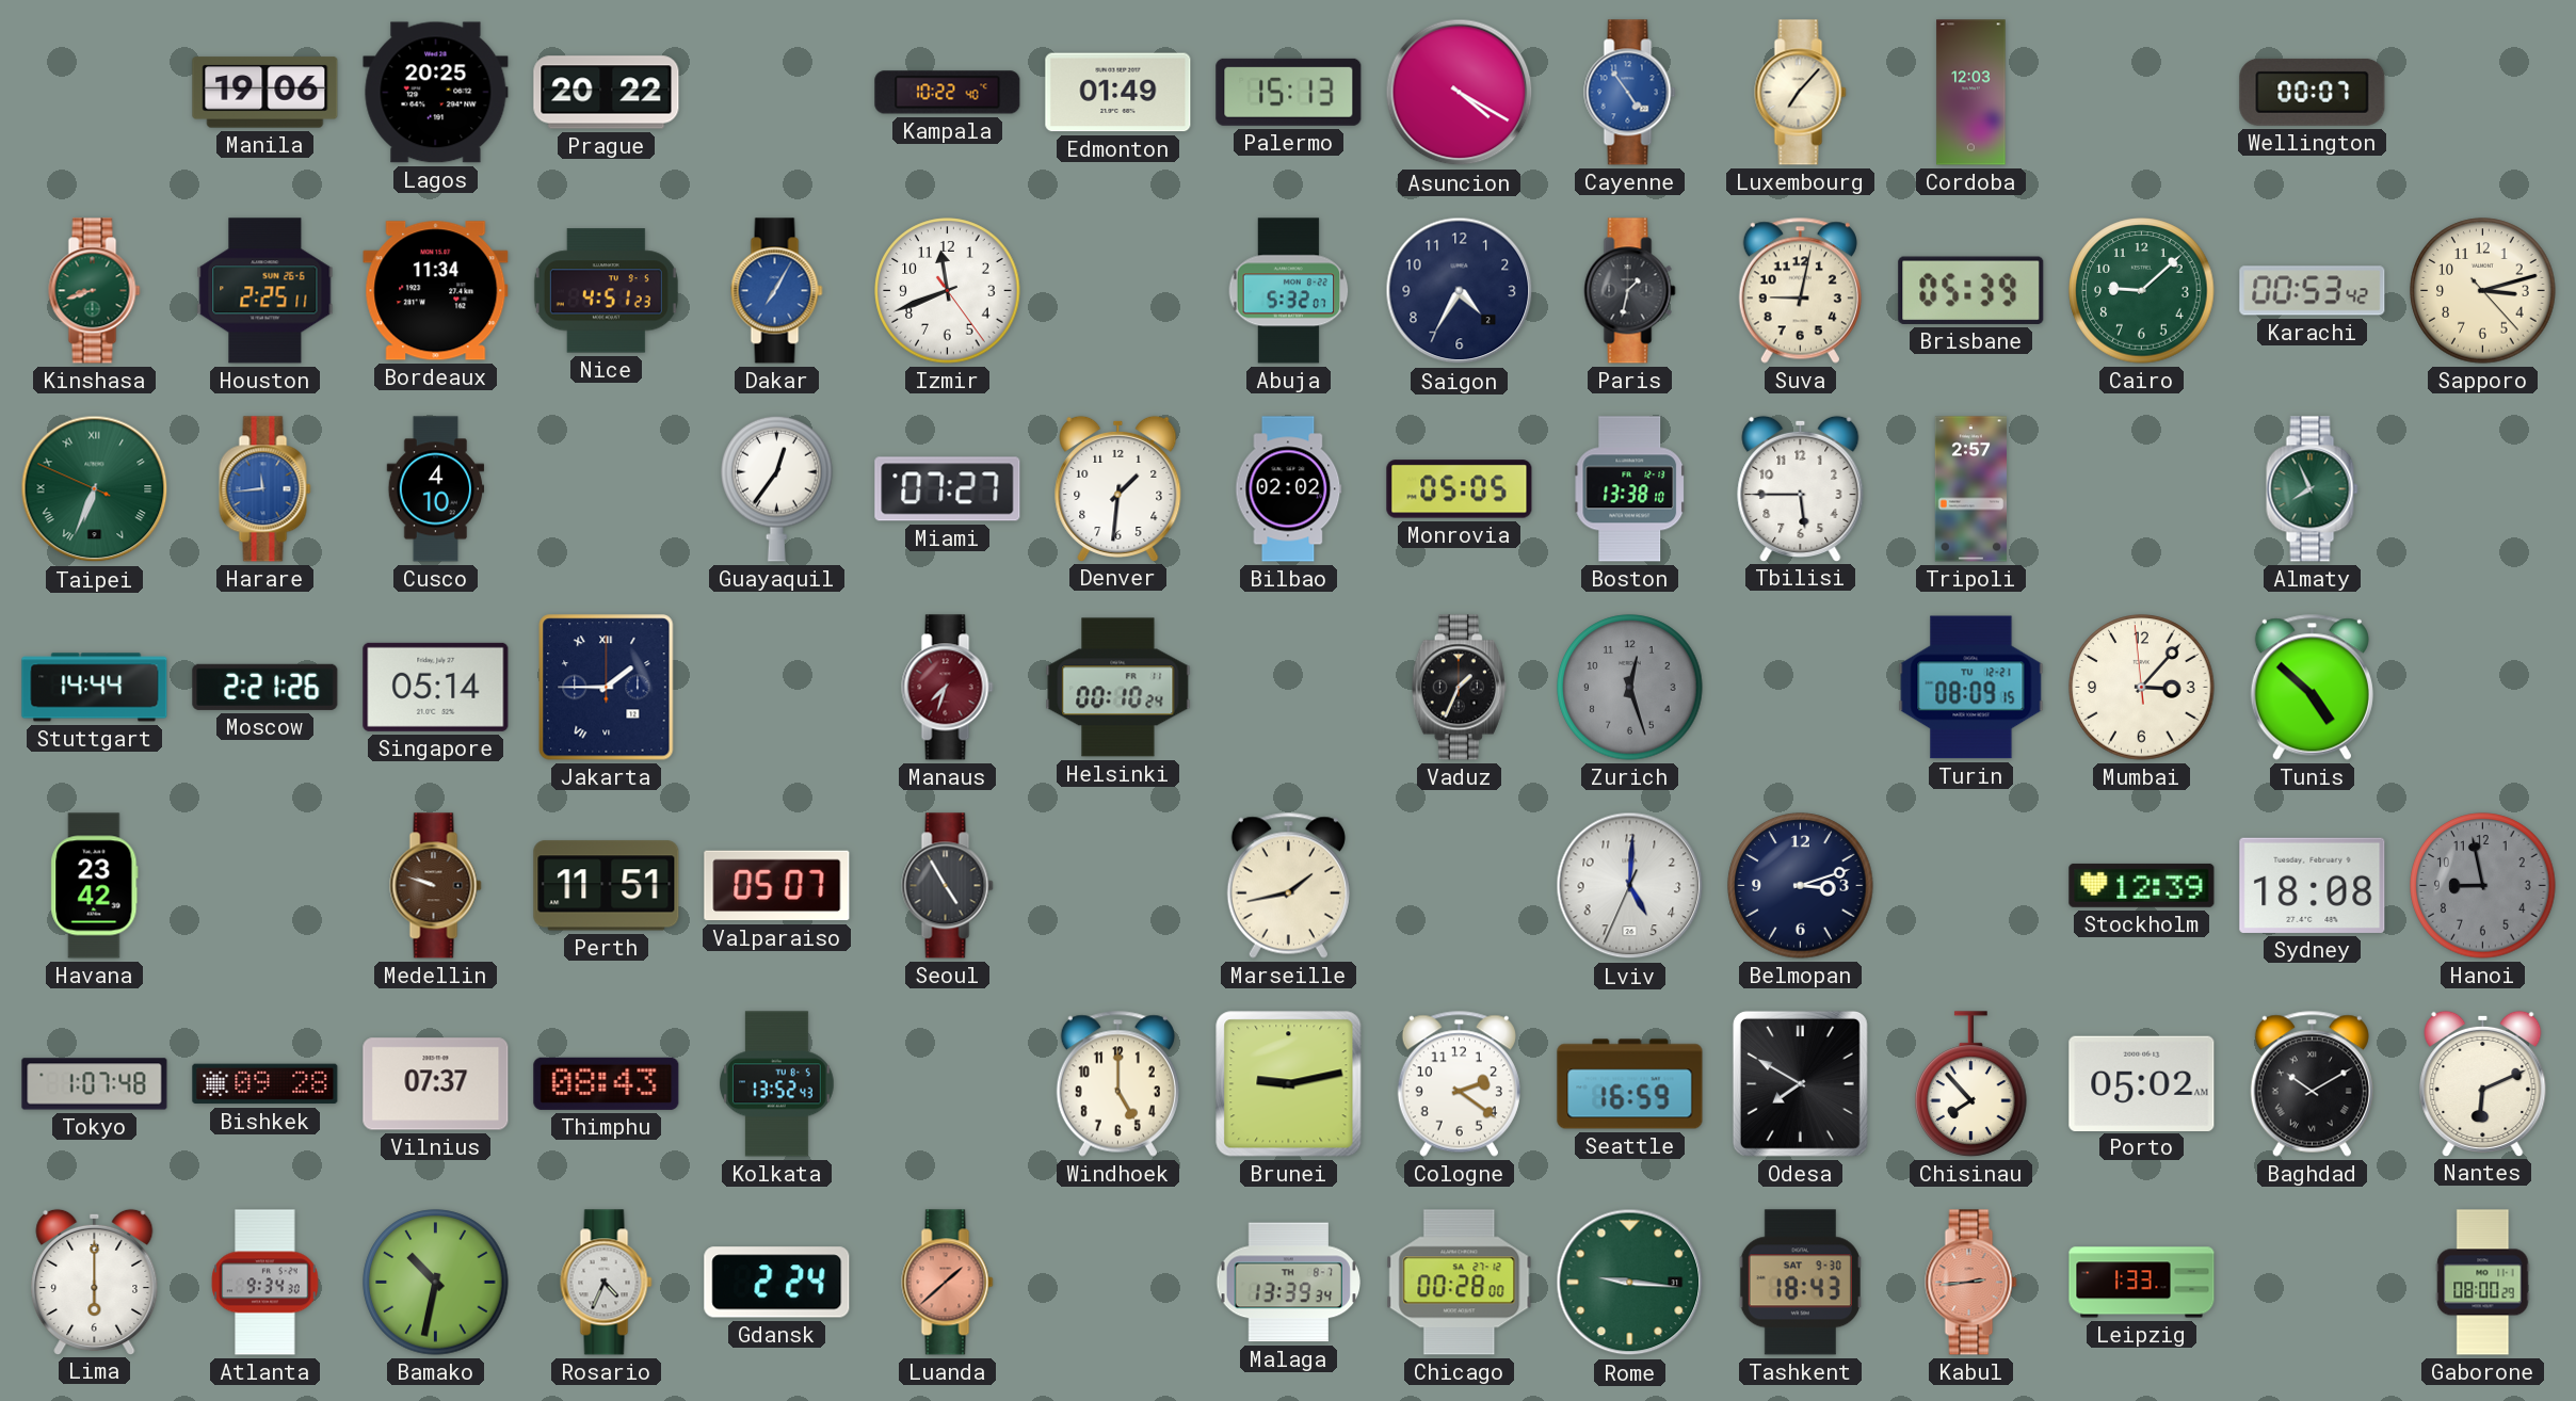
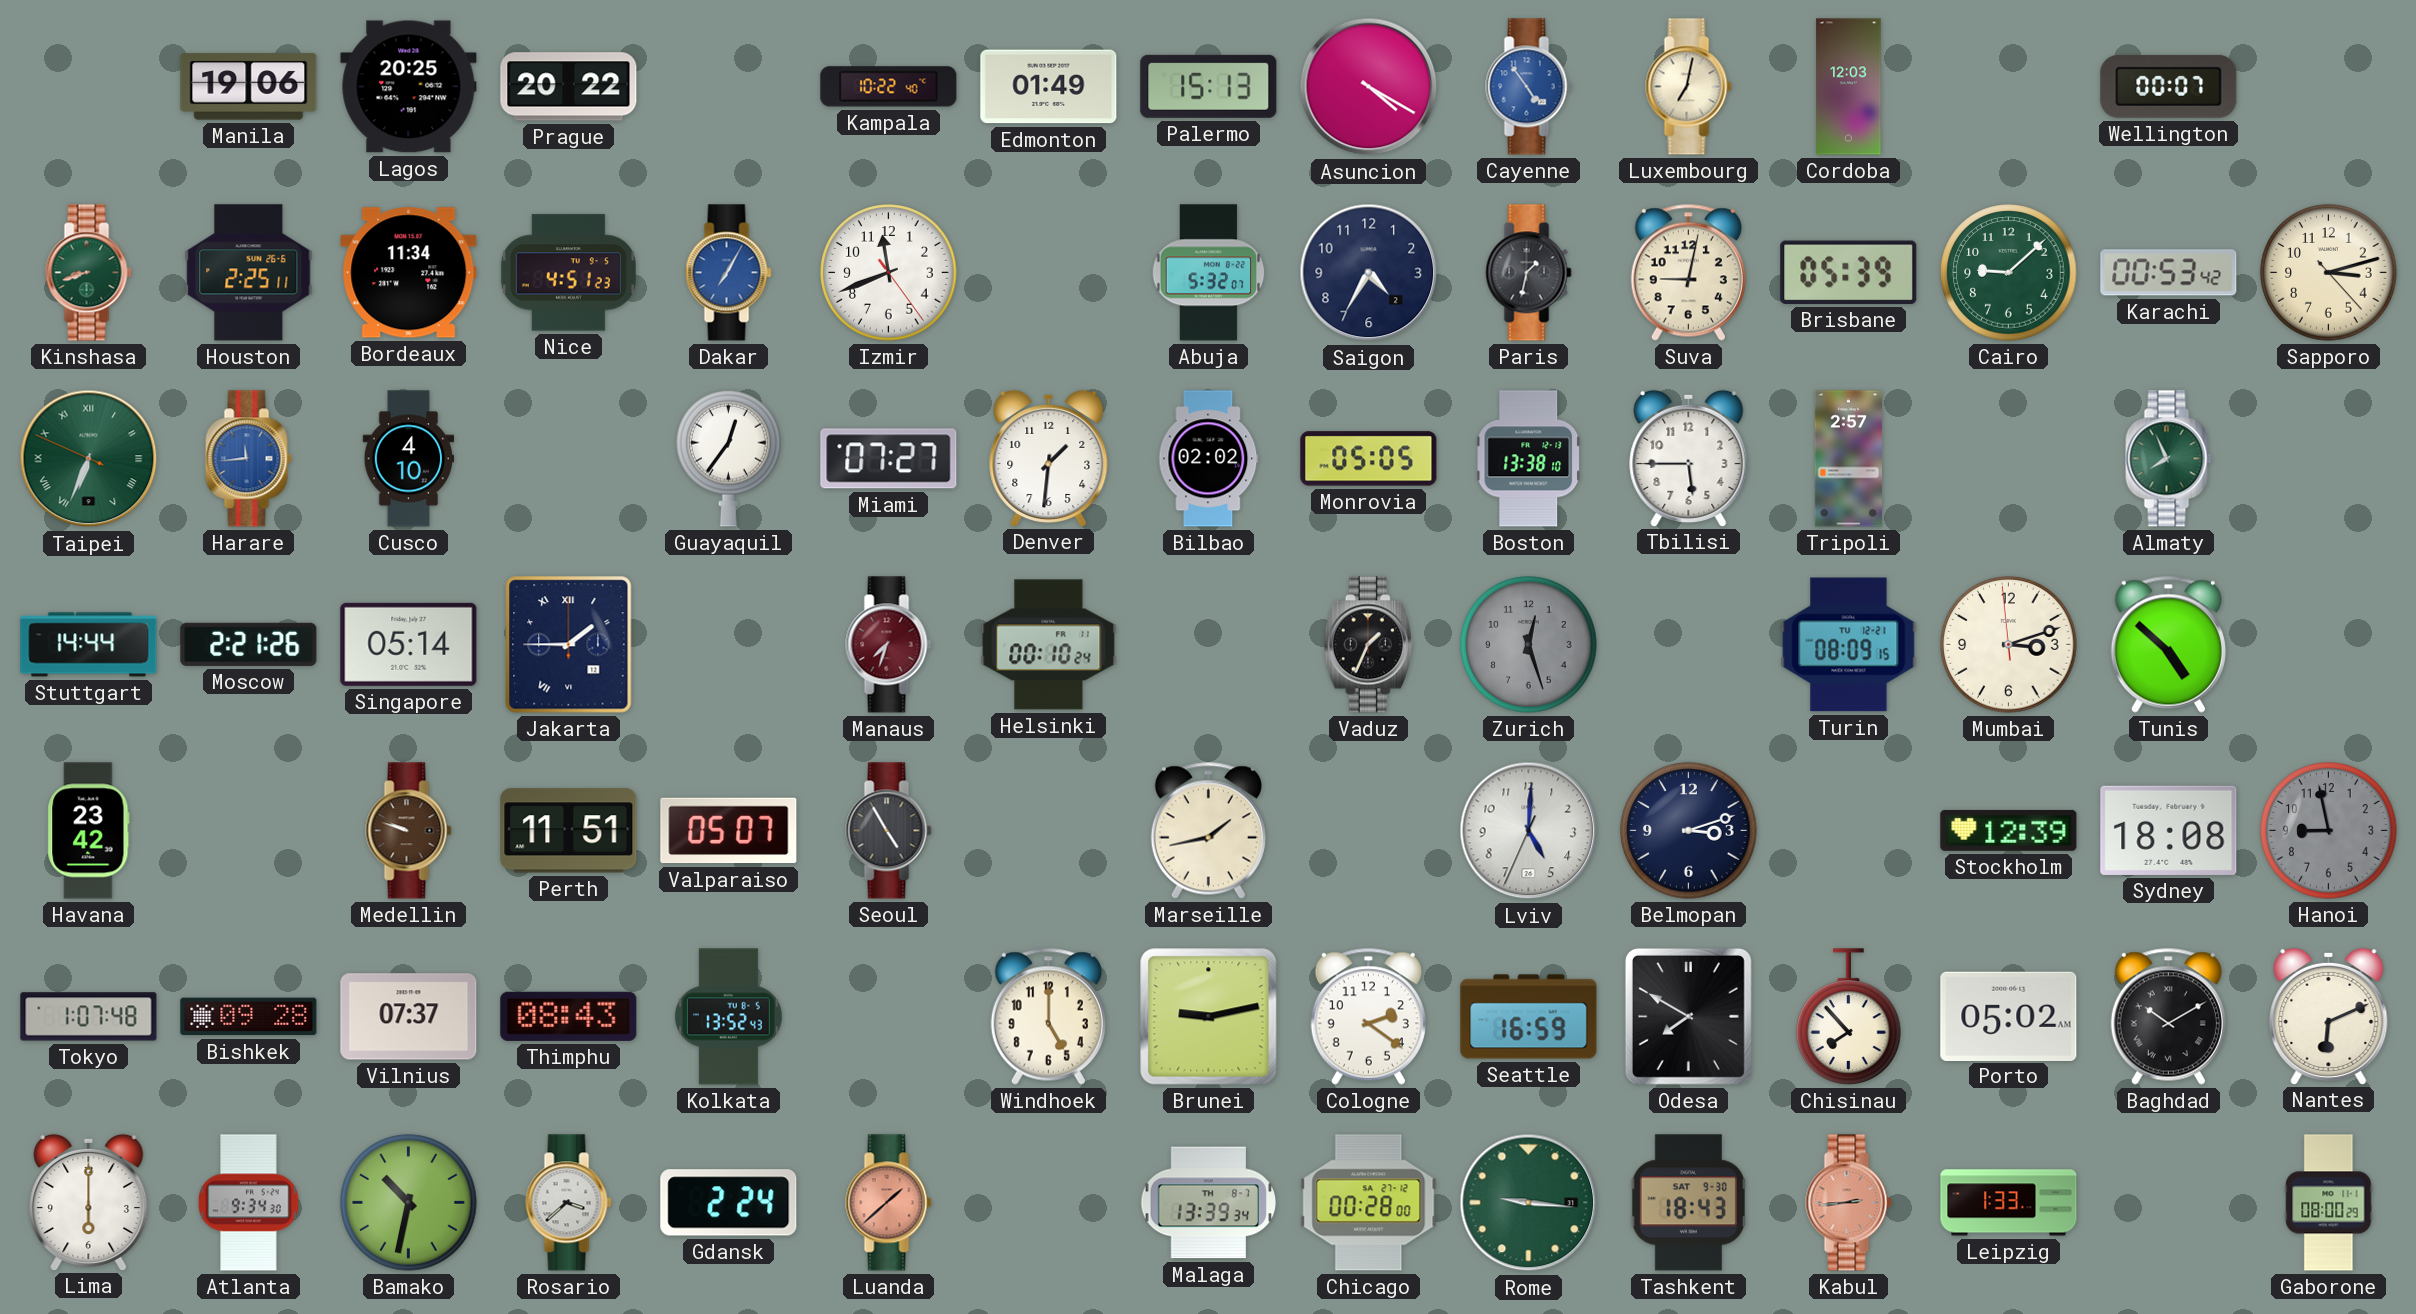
Luxembourg: 7:07 -> 7:02 (1689, 87)
Mumbai: 3:06 -> 3:11 (2009, 645)
Rosario: 4:34 -> 3:38 (569, 1203)
